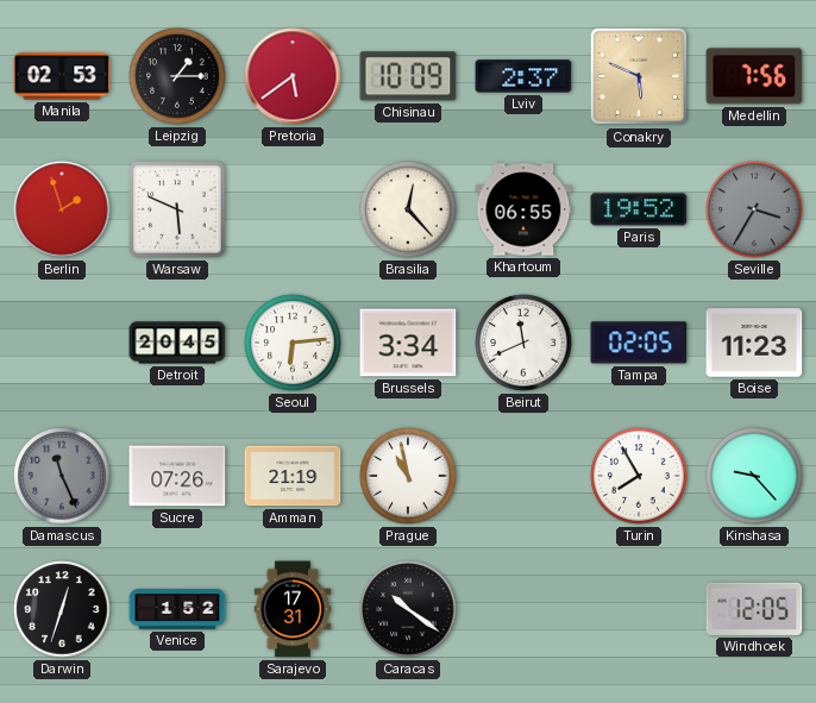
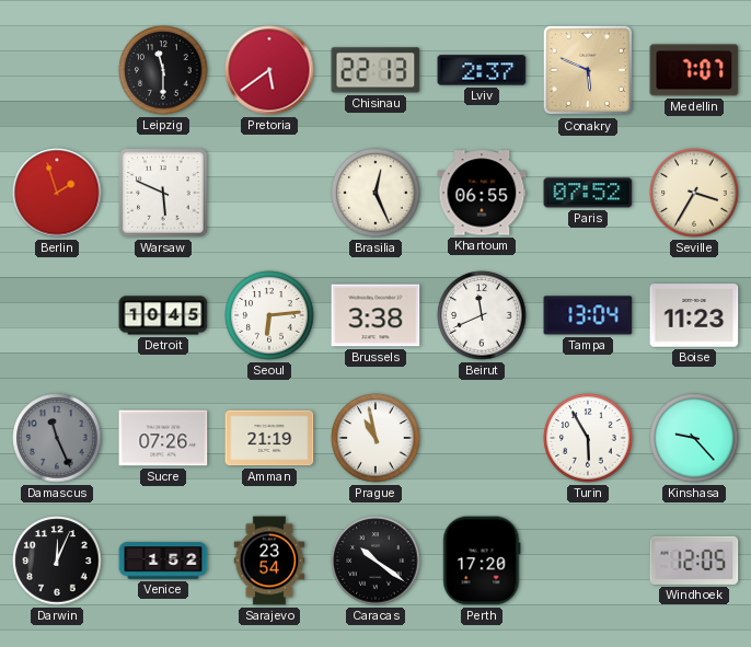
Manila: 02:53 -> none (62, 76)
Leipzig: 1:15 -> 11:30 (163, 70)
Chisinau: 10:09 -> 22:13 (376, 70)
Medellin: 7:56 -> 7:07 (694, 70)
Brasilia: 12:23 -> 12:26 (376, 193)
Paris: 19:52 -> 07:52 (588, 193)
Seville dial: grey -> cream (694, 193)
Detroit: 20:45 -> 10:45 (163, 315)
Brussels: 3:34 -> 3:38 (376, 315)
Tampa: 02:05 -> 13:04 (588, 315)
Turin: 7:55 -> 5:55 (588, 438)
Darwin: 12:33 -> 12:04 (57, 561)
Sarajevo: 17:31 -> 23:54 (269, 561)
Perth: none -> 17:20 (482, 561)
